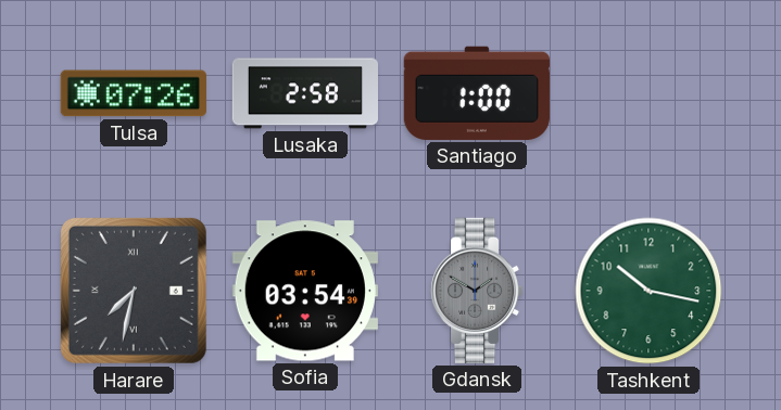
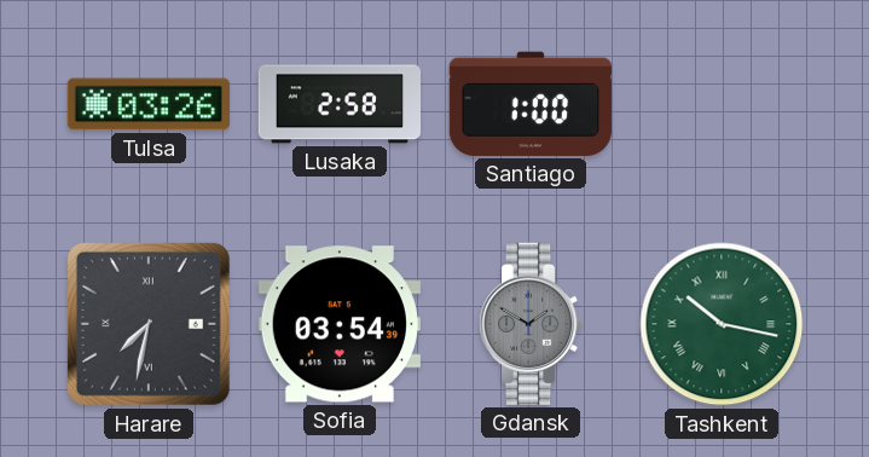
Tulsa: 07:26 -> 03:26 (149, 104)
Tashkent numerals: Arabic -> Roman (722, 324)
